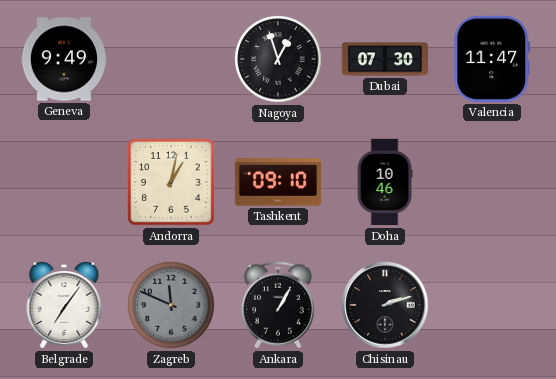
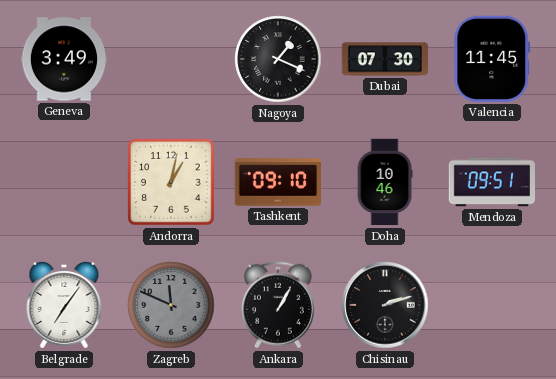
Geneva: 9:49 -> 3:49 (64, 59)
Nagoya: 12:57 -> 1:19 (278, 59)
Valencia: 11:47 -> 11:45 (492, 59)
Mendoza: none -> 09:51 (491, 182)
